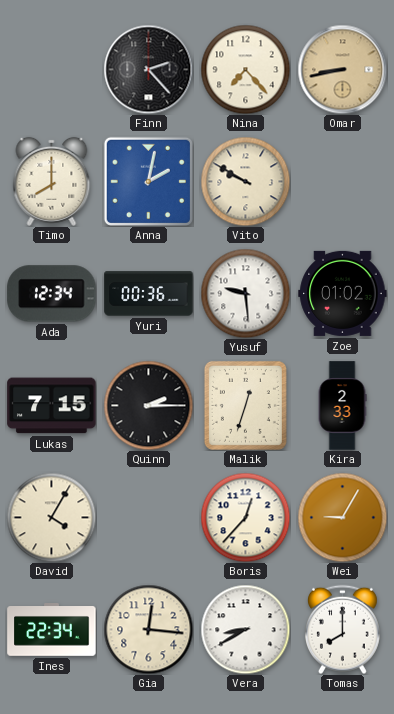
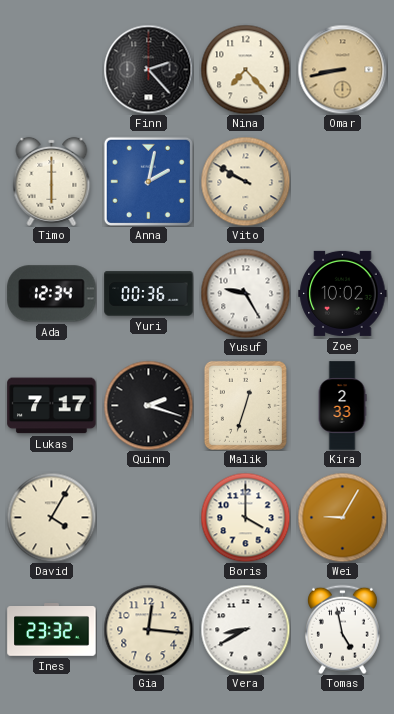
Timo: 8:00 -> 6:00 (52, 181)
Yusuf: 9:29 -> 9:25 (245, 293)
Zoe: 01:02 -> 10:02 (343, 293)
Lukas: 7:15 -> 7:17 (52, 406)
Quinn: 2:15 -> 2:18 (148, 405)
Boris: 12:37 -> 4:00 (245, 517)
Ines: 22:34 -> 23:32 (52, 630)
Tomas: 8:00 -> 4:58 (343, 629)
